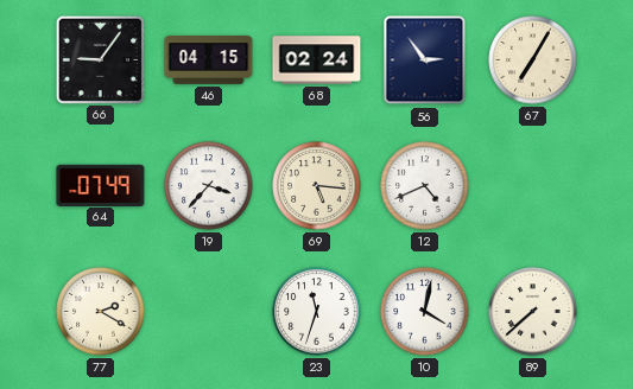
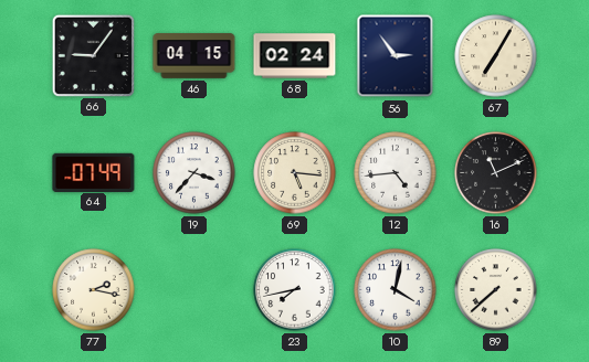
12: 4:41 -> 4:44 (396, 173)
16: none -> 11:11 (496, 173)
77: 2:20 -> 2:17 (94, 290)
23: 11:33 -> 7:43 (295, 290)
